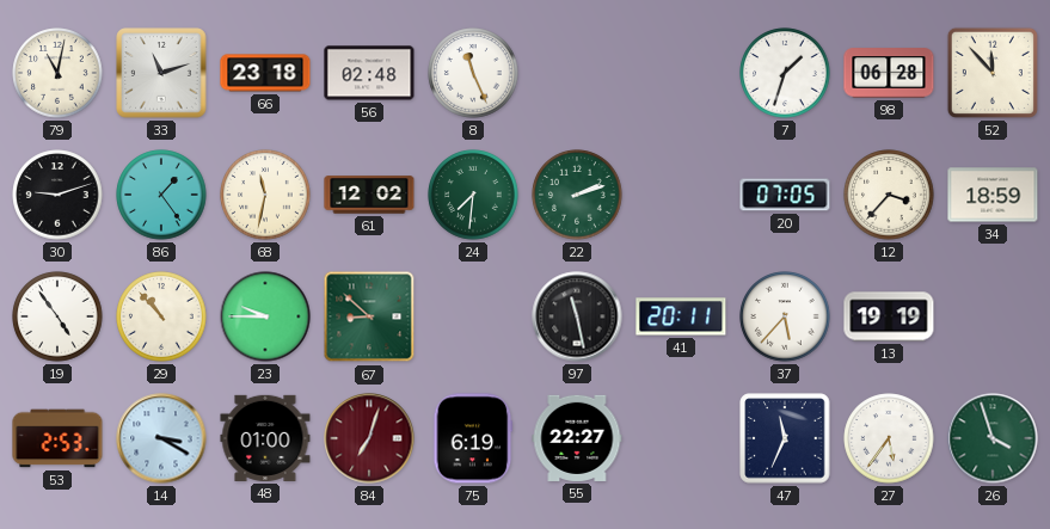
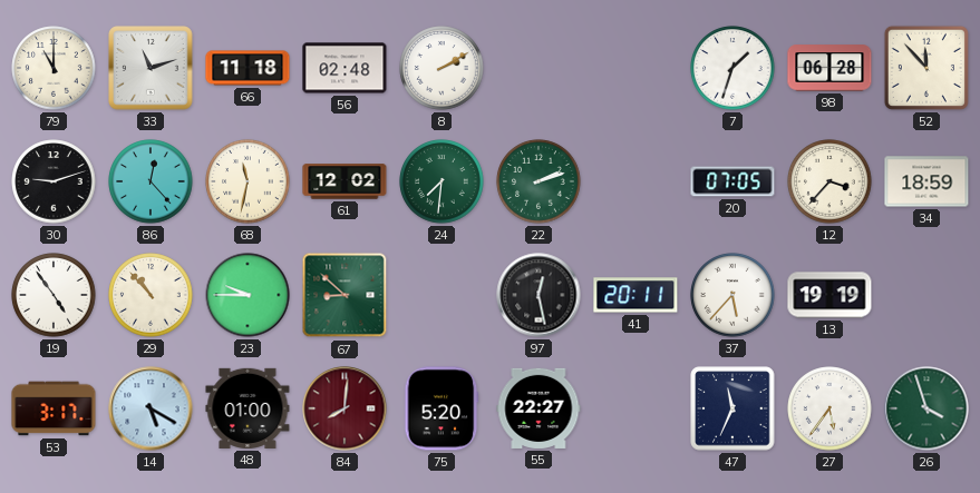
79: 11:02 -> 11:00 (54, 68)
66: 23:18 -> 11:18 (248, 68)
8: 11:26 -> 2:10 (442, 68)
86: 1:24 -> 12:23 (151, 181)
97: 11:28 -> 12:28 (538, 295)
53: 2:53 -> 3:17 (54, 408)
14: 3:20 -> 5:20 (151, 408)
84: 7:03 -> 8:01 (345, 408)
75: 6:19 -> 5:20 (442, 408)
